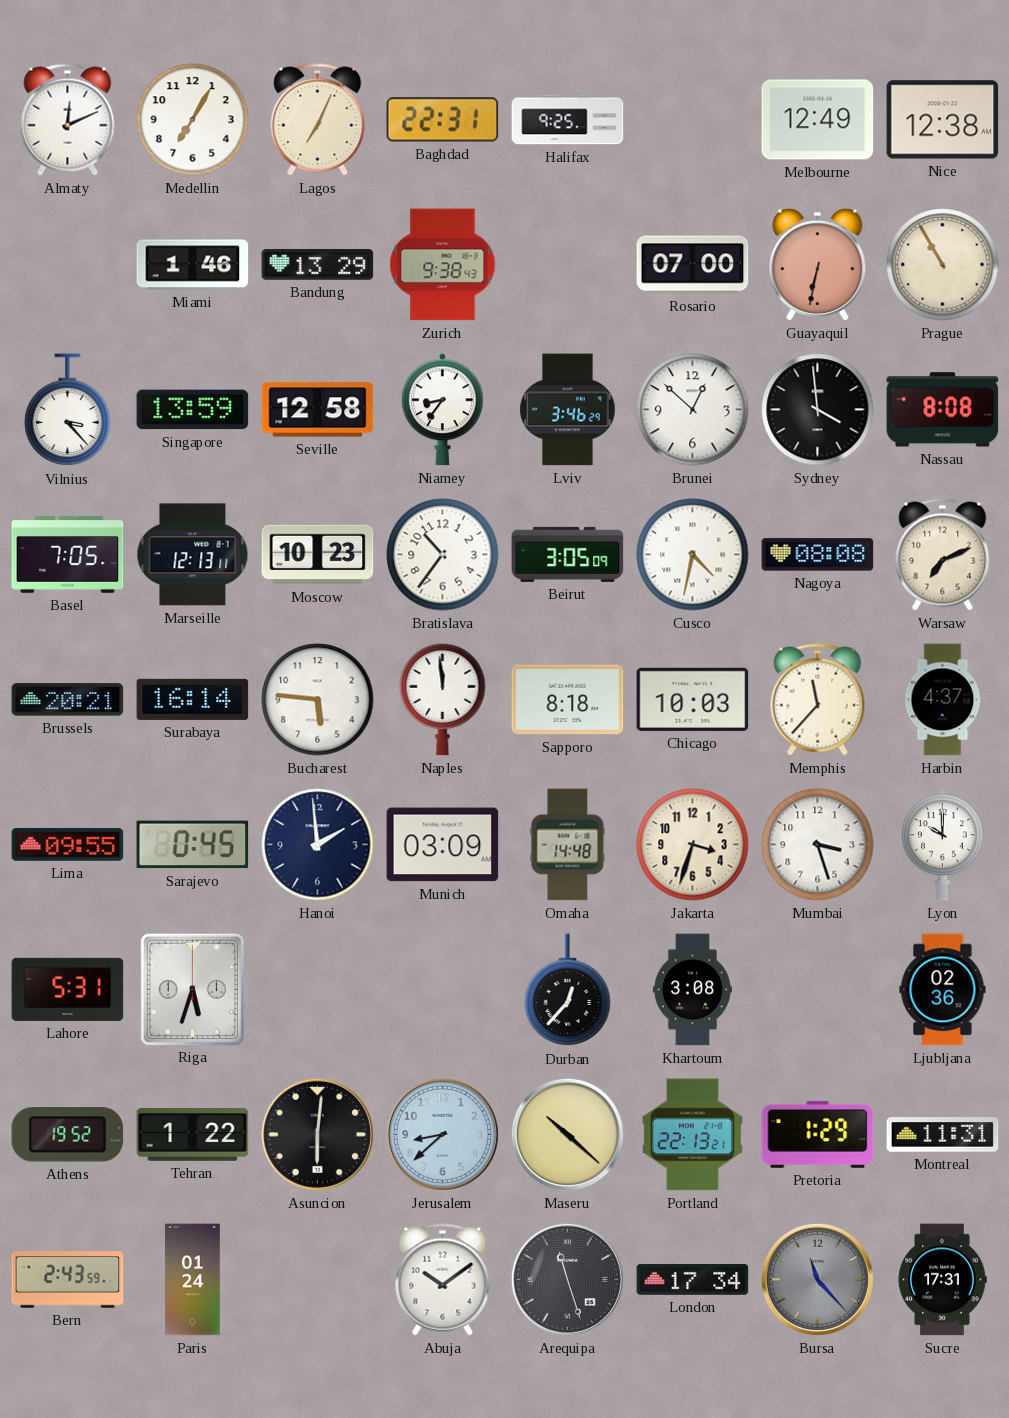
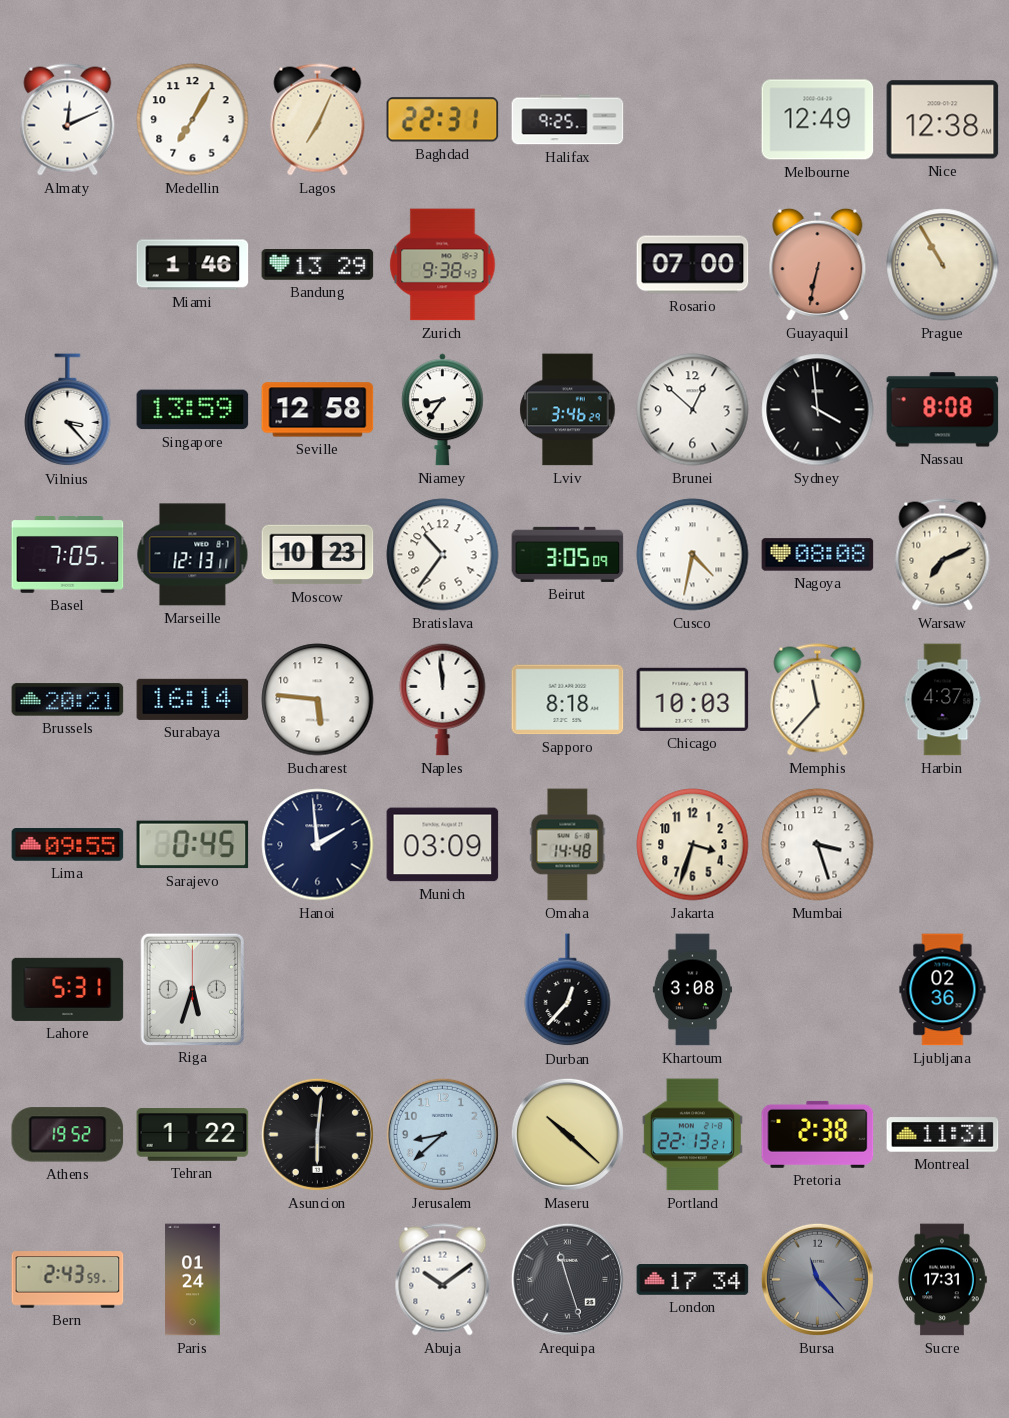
Lyon: 10:00 -> none (942, 845)
Pretoria: 1:29 -> 2:38 (818, 1134)
